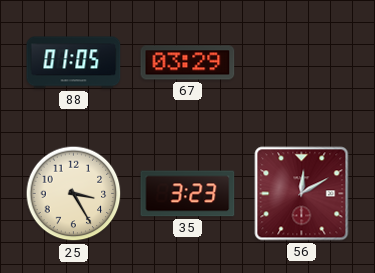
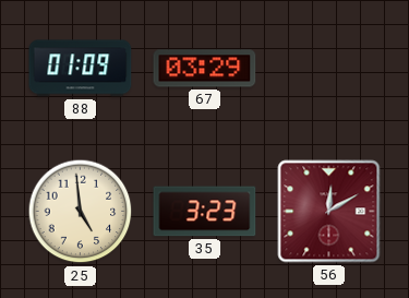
88: 01:05 -> 01:09 (81, 69)
25: 3:25 -> 4:59 (81, 212)
